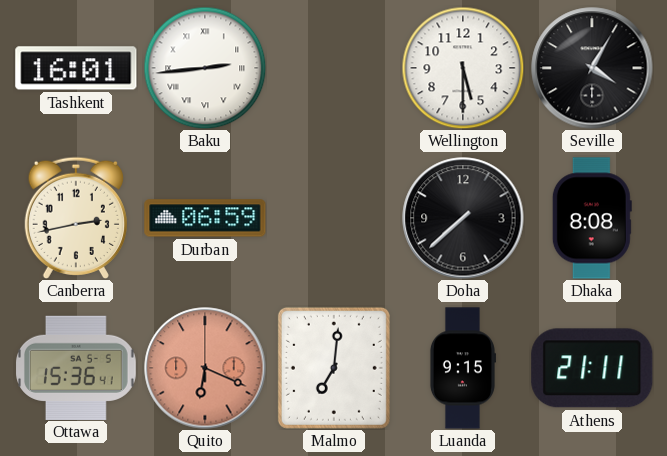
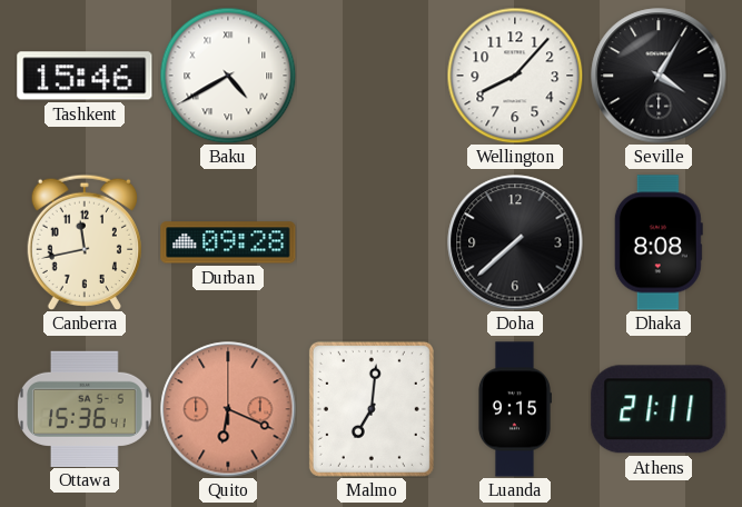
Tashkent: 16:01 -> 15:46 (85, 76)
Baku: 2:44 -> 4:40 (228, 76)
Wellington: 5:30 -> 8:07 (515, 76)
Canberra: 2:43 -> 11:43 (85, 241)
Durban: 06:59 -> 09:28 (228, 242)
